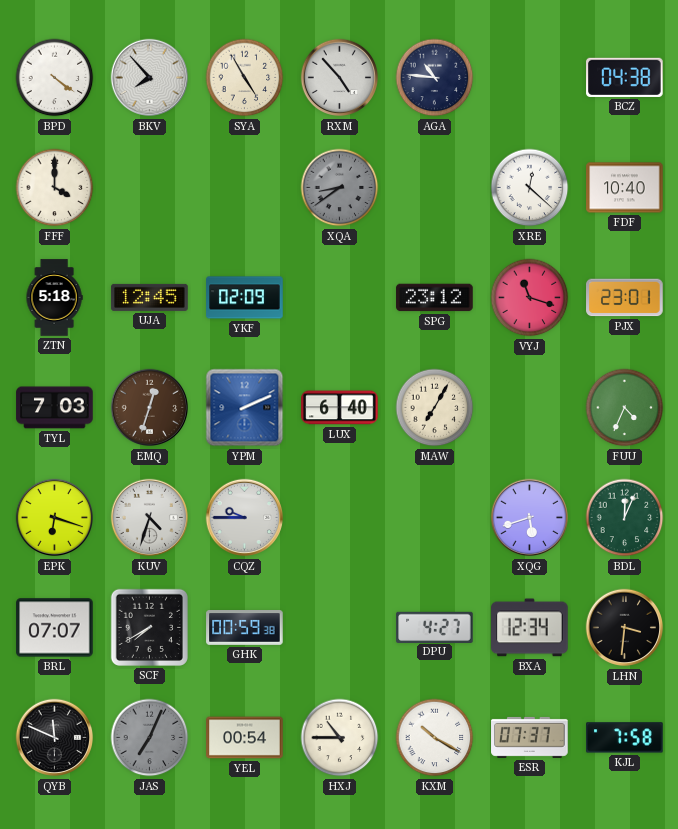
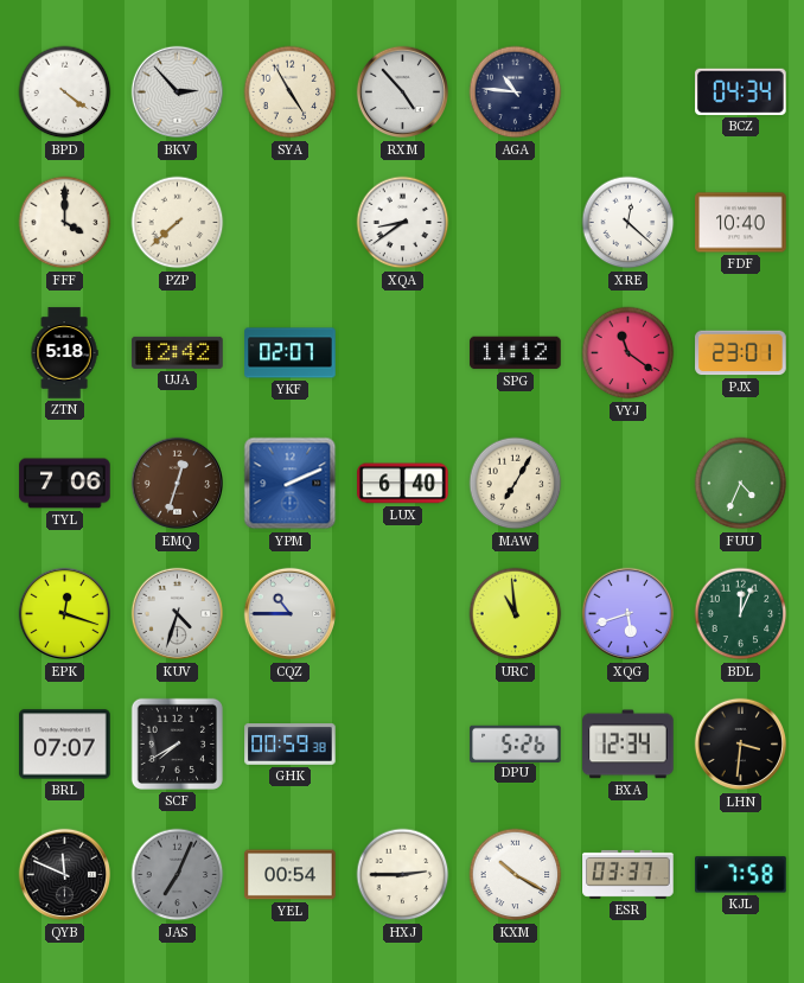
BKV: 7:53 -> 2:53 (177, 92)
BCZ: 04:38 -> 04:34 (741, 91)
PZP: none -> 7:38 (178, 223)
XQA dial: grey -> white (403, 223)
UJA: 12:45 -> 12:42 (178, 352)
YKF: 02:09 -> 02:07 (291, 353)
SPG: 23:12 -> 11:12 (516, 353)
VYJ: 11:18 -> 11:21 (628, 353)
TYL: 7:03 -> 7:06 (65, 484)
EPK: 6:18 -> 12:18 (64, 614)
CQZ: 9:45 -> 10:45 (289, 614)
URC: none -> 10:59 (516, 614)
DPU: 4:27 -> 5:26 (516, 743)
HXJ: 10:45 -> 2:45 (403, 875)
ESR: 07:37 -> 03:37 (628, 874)
